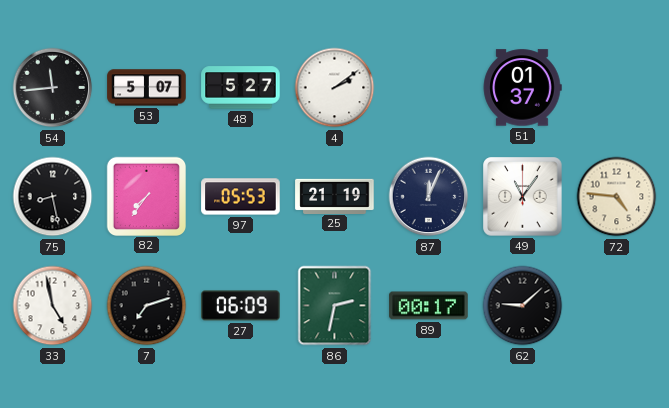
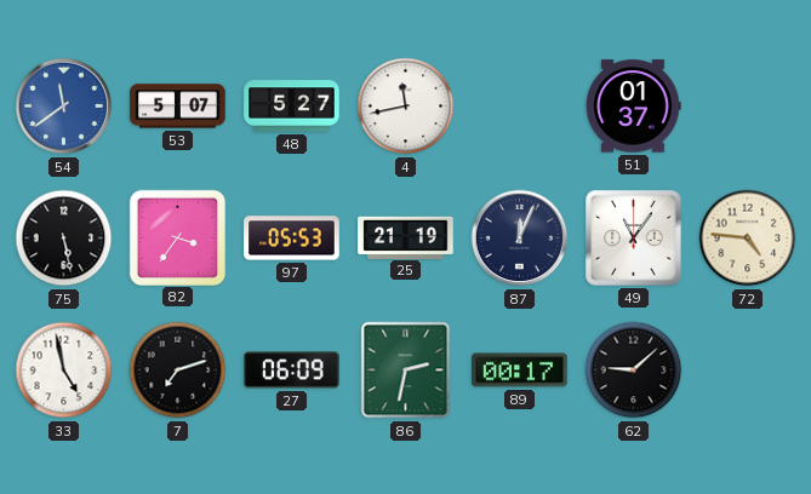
54: 11:44 -> 11:39 (64, 107)
54 dial: black -> blue (64, 107)
4: 2:09 -> 11:43 (406, 107)
75: 8:28 -> 5:28 (64, 239)
82: 7:36 -> 3:36 (177, 237)
